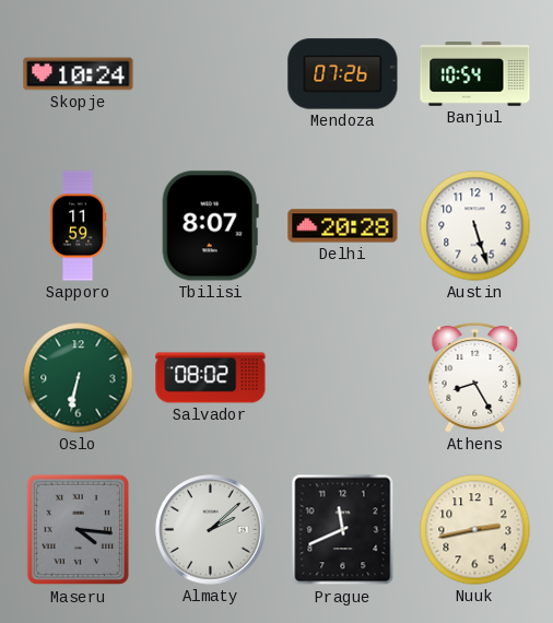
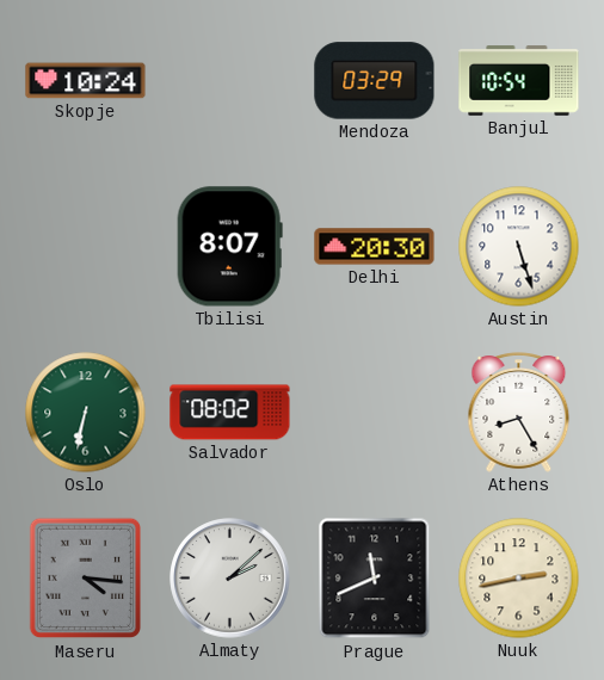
Mendoza: 07:26 -> 03:29 (375, 81)
Sapporo: 11:59 -> none (78, 226)
Delhi: 20:28 -> 20:30 (375, 247)
